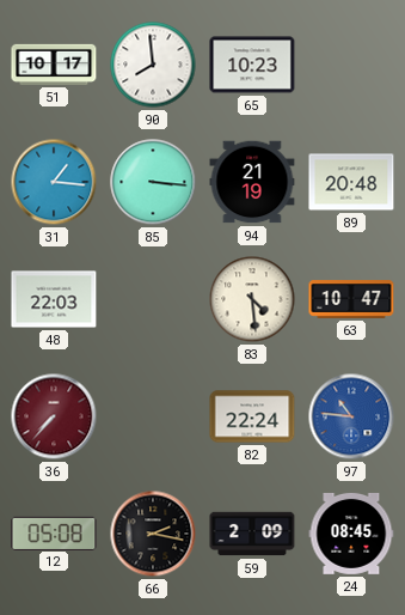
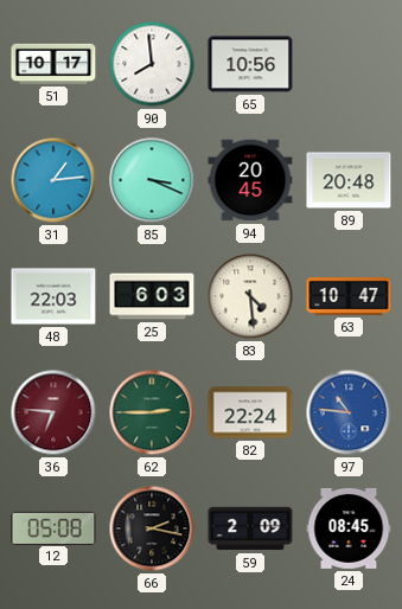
65: 10:23 -> 10:56 (250, 64)
31: 1:16 -> 1:14 (53, 180)
85: 3:16 -> 3:19 (152, 180)
94: 21:19 -> 20:45 (250, 180)
25: none -> 6:03 (152, 296)
36: 7:37 -> 6:46 (53, 412)
62: none -> 2:45 (152, 412)
